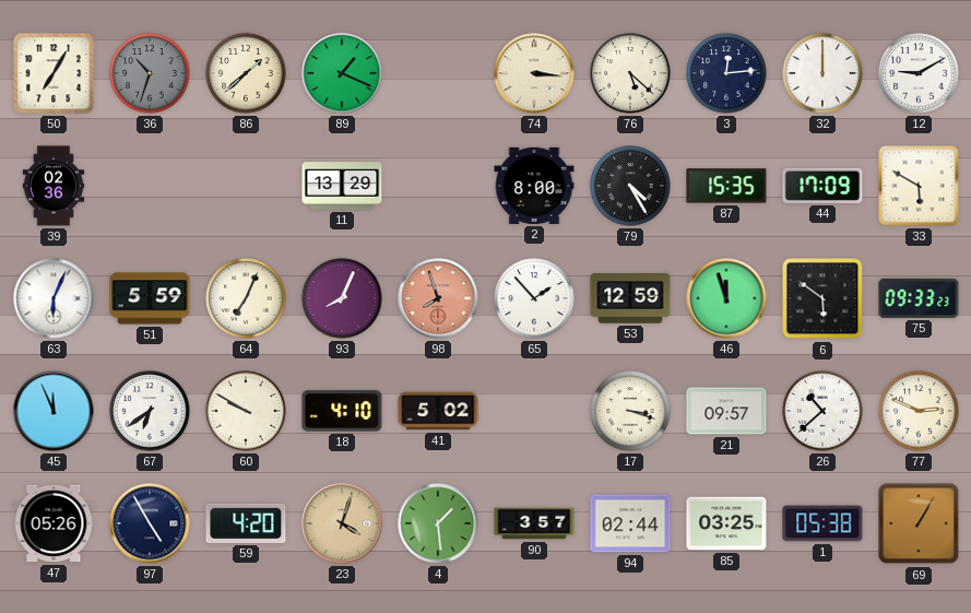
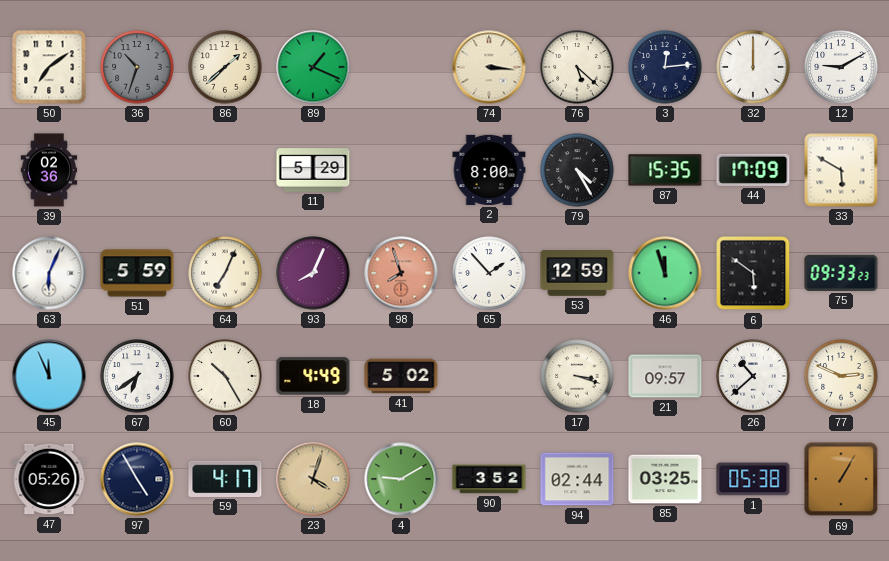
50: 7:05 -> 7:09 (49, 67)
11: 13:29 -> 5:29 (313, 170)
60: 9:50 -> 10:25 (225, 376)
18: 4:10 -> 4:49 (313, 376)
59: 4:20 -> 4:17 (225, 479)
4: 1:29 -> 9:10 (401, 479)
90: 3:57 -> 3:52 (489, 479)
